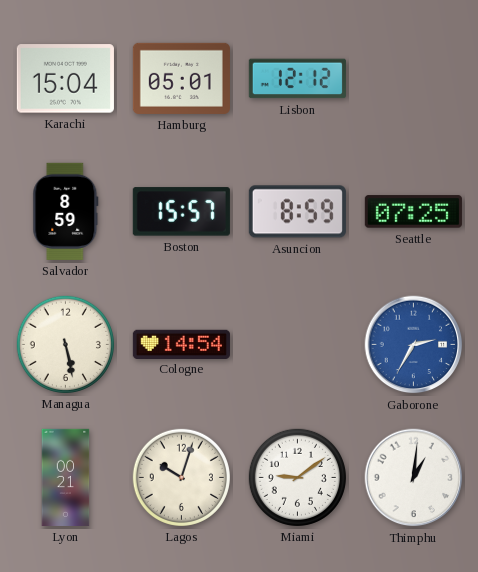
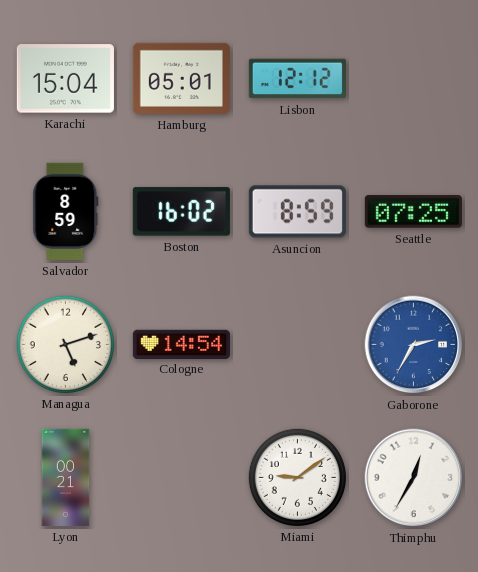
Boston: 15:57 -> 16:02 (181, 212)
Managua: 5:28 -> 5:12 (65, 344)
Lagos: 10:03 -> none (181, 477)
Thimphu: 1:01 -> 12:35 (414, 478)
